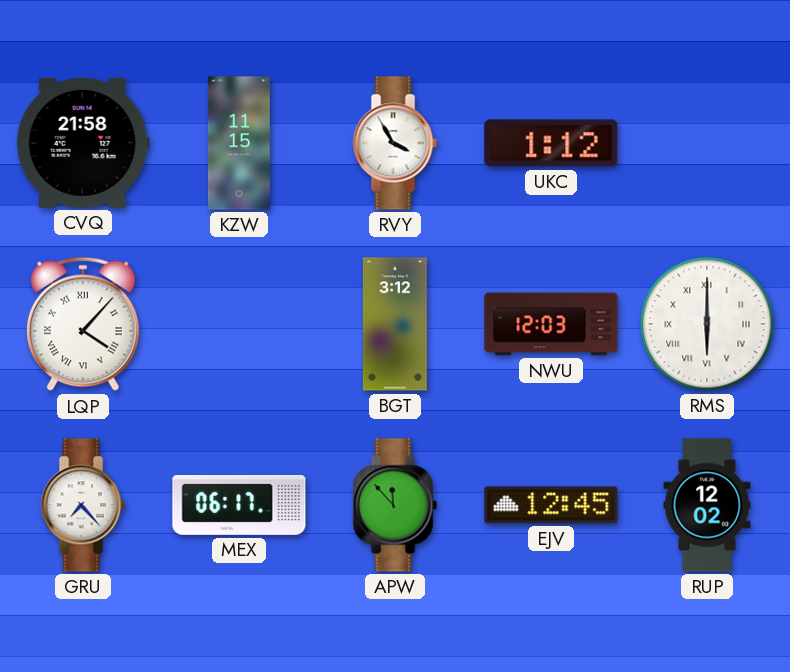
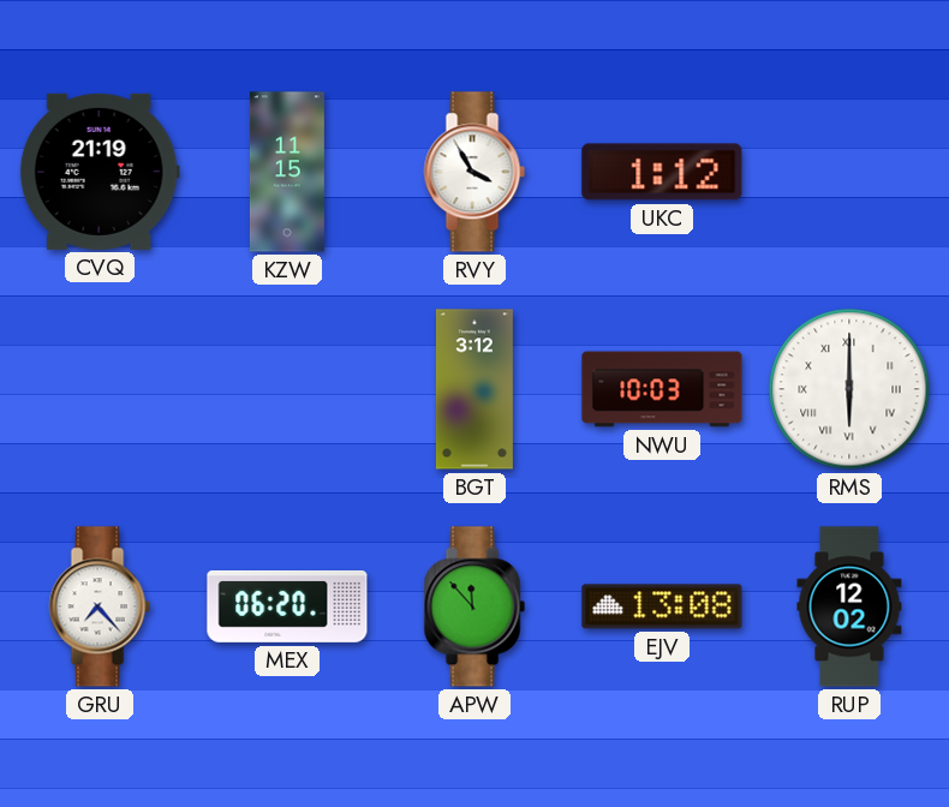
CVQ: 21:58 -> 21:19 (100, 172)
LQP: 4:07 -> none (84, 324)
NWU: 12:03 -> 10:03 (662, 389)
MEX: 06:17 -> 06:20 (287, 608)
EJV: 12:45 -> 13:08 (662, 606)
